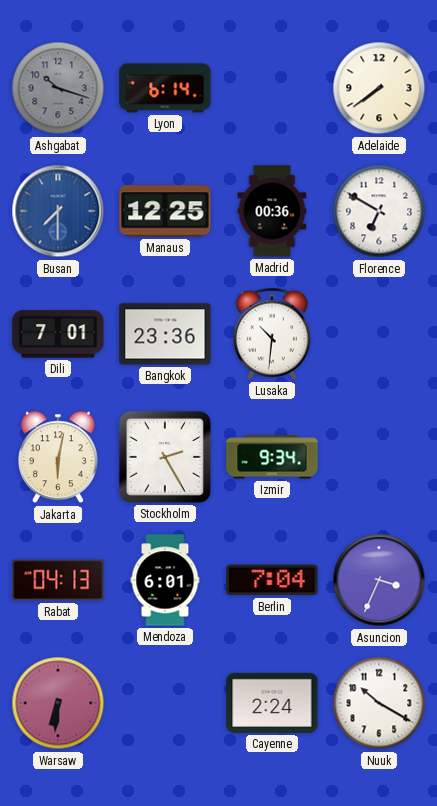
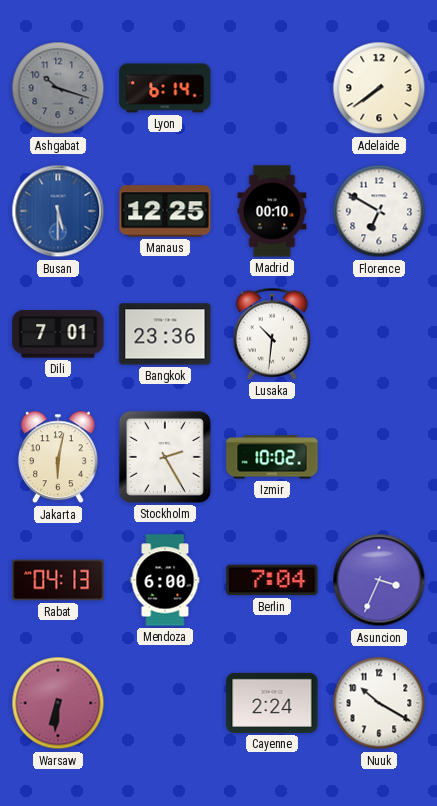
Busan: 7:30 -> 5:30 (58, 211)
Madrid: 00:36 -> 00:10 (272, 211)
Izmir: 9:34 -> 10:02 (272, 457)
Mendoza: 6:01 -> 6:00 (165, 580)
